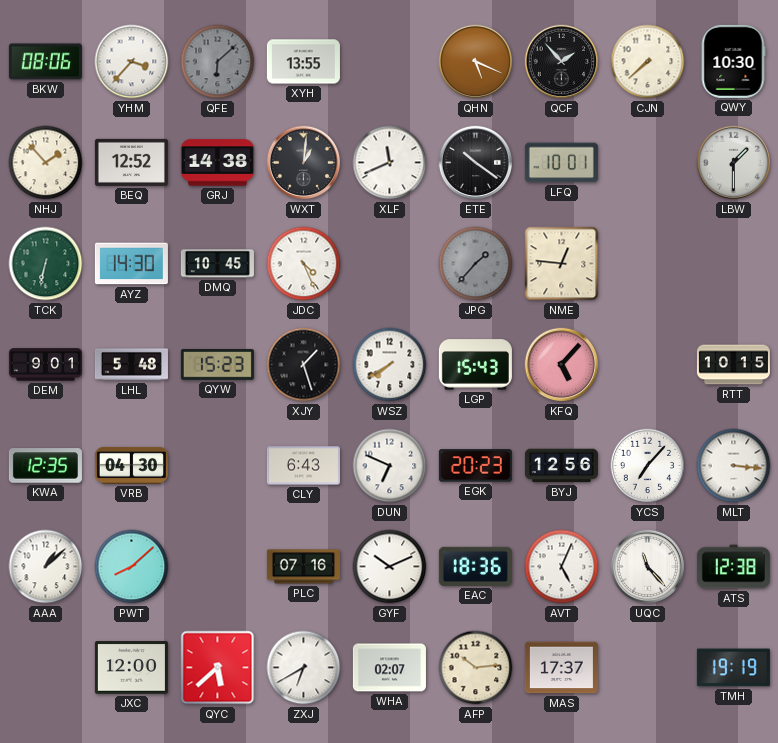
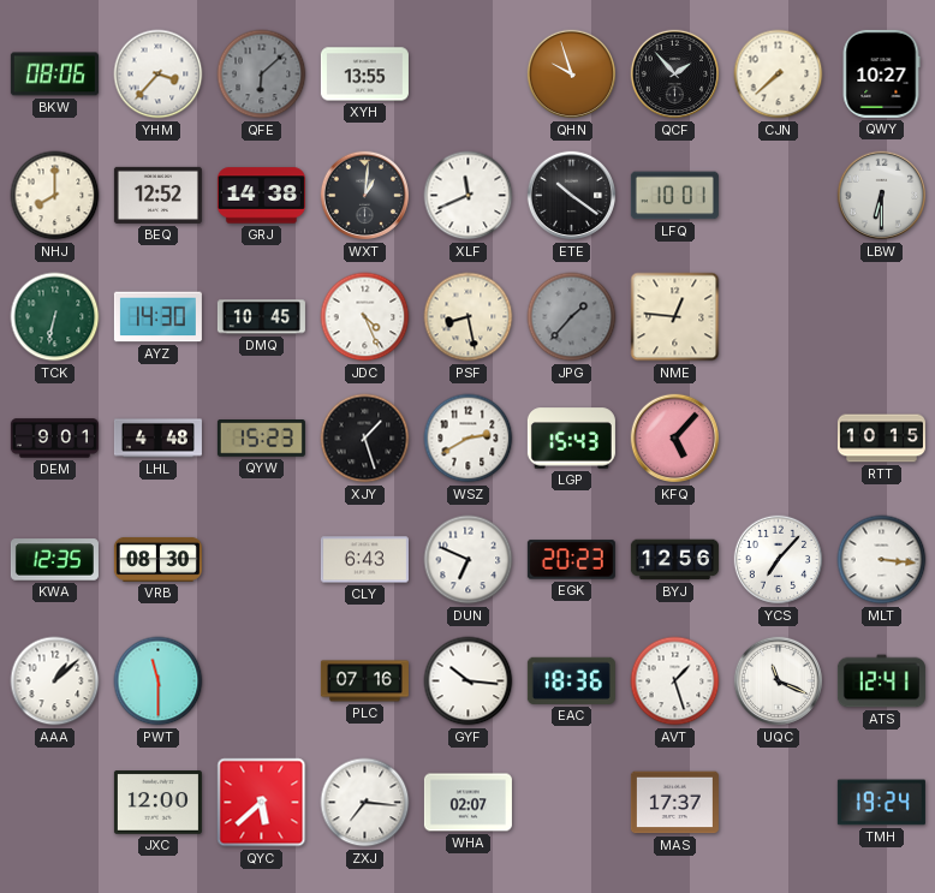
QHN: 5:19 -> 9:57 (572, 75)
QWY: 10:30 -> 10:27 (881, 73)
NHJ: 1:53 -> 8:00 (55, 196)
LBW: 1:30 -> 6:30 (882, 196)
PSF: none -> 8:28 (469, 317)
LHL: 5:48 -> 4:48 (157, 439)
WSZ: 7:40 -> 2:40 (469, 439)
VRB: 04:30 -> 08:30 (157, 559)
PWT: 8:08 -> 11:30 (159, 681)
GYF: 10:11 -> 10:16 (469, 681)
AVT: 5:04 -> 1:27 (675, 681)
UQC: 11:23 -> 11:19 (779, 681)
ATS: 12:38 -> 12:41 (881, 681)
ZXJ: 6:40 -> 7:16 (365, 803)
AFP: 10:14 -> none (476, 668)
TMH: 19:19 -> 19:24 (881, 803)
